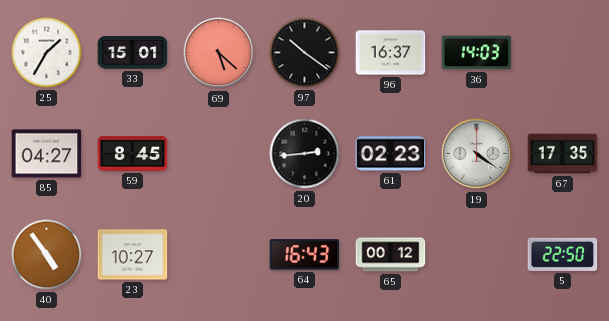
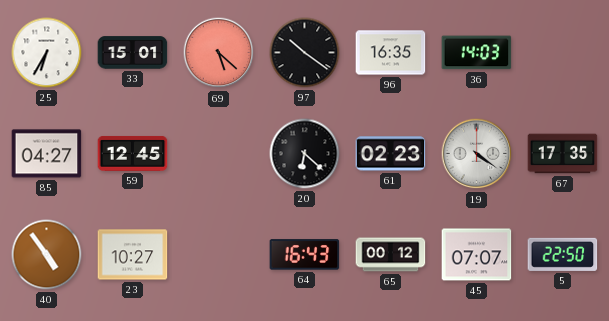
25: 1:35 -> 6:35 (47, 53)
96: 16:37 -> 16:35 (391, 53)
59: 8:45 -> 12:45 (133, 153)
20: 2:44 -> 6:22 (305, 154)
45: none -> 07:07 (477, 255)
